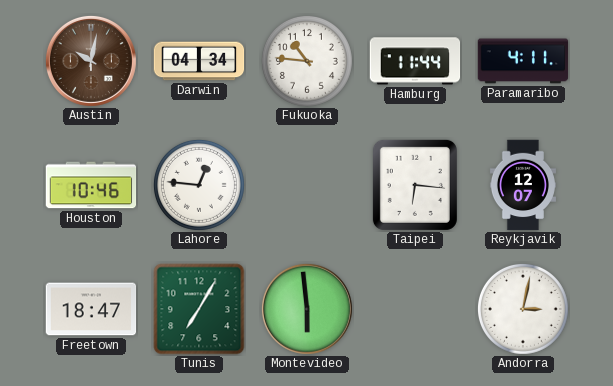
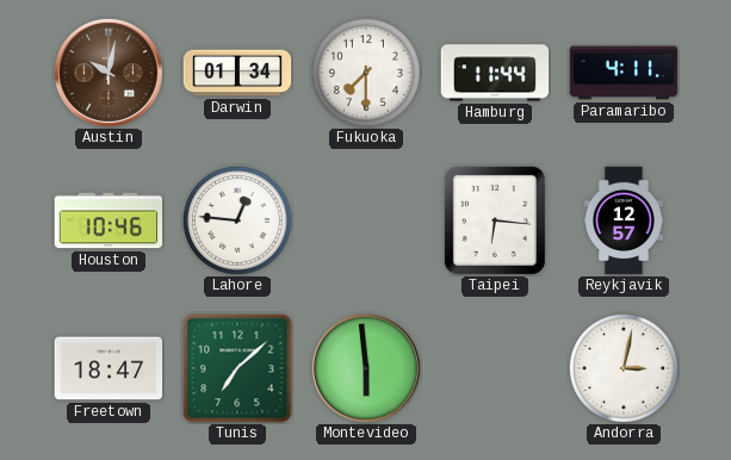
Darwin: 04:34 -> 01:34 (237, 73)
Fukuoka: 10:46 -> 7:30 (366, 73)
Reykjavik: 12:07 -> 12:57 (624, 220)
Tunis: 7:05 -> 7:08 (237, 368)
